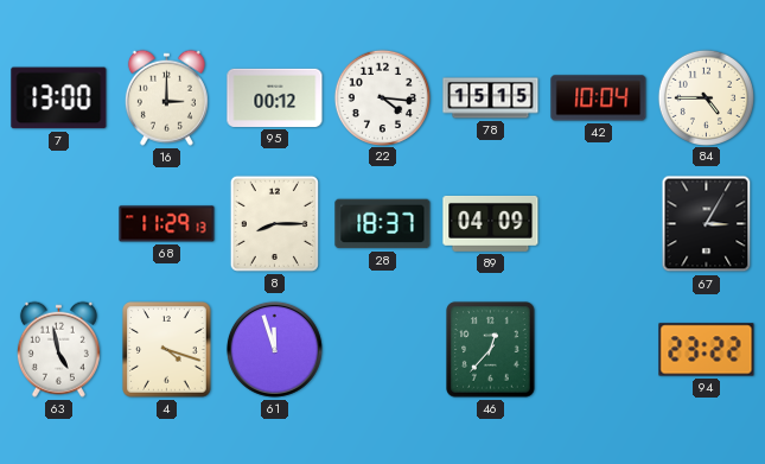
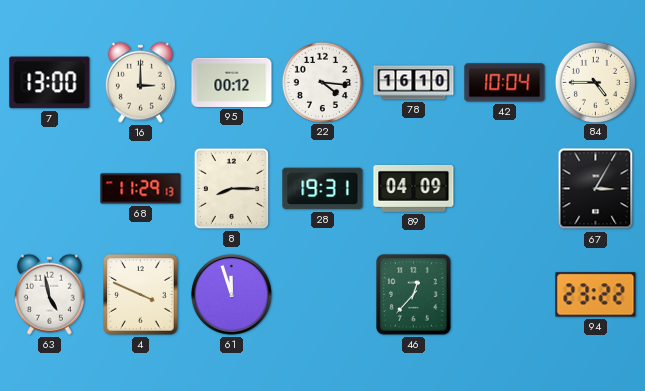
78: 15:15 -> 16:10 (414, 83)
28: 18:37 -> 19:31 (323, 189)
4: 4:18 -> 3:49 (141, 295)
